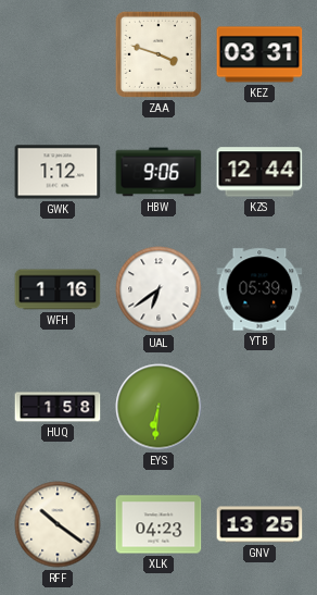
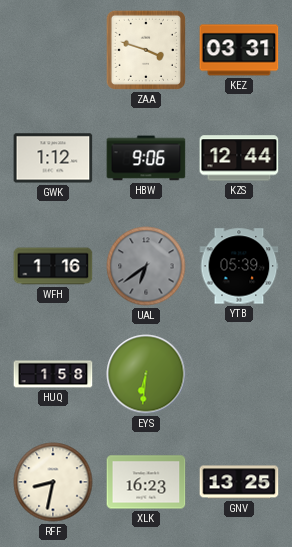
UAL dial: white -> grey (146, 266)
RFF: 10:21 -> 8:32 (53, 482)
XLK: 04:23 -> 16:23 (146, 482)
